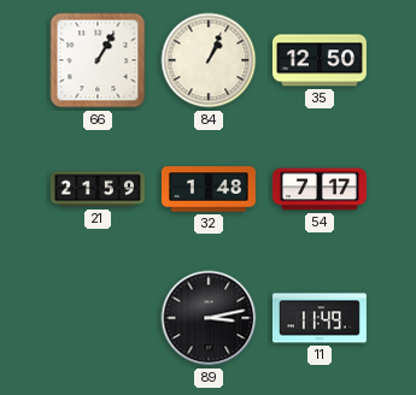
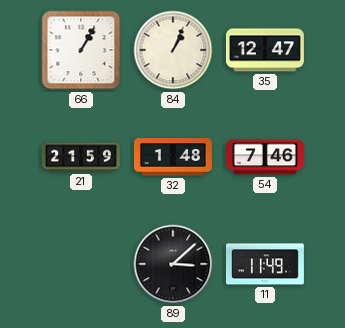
35: 12:50 -> 12:47 (265, 50)
54: 7:17 -> 7:46 (265, 157)
89: 3:13 -> 3:08 (173, 264)
